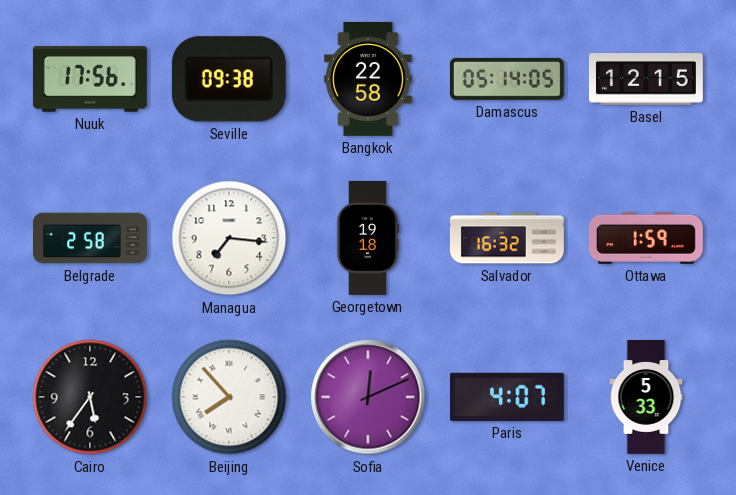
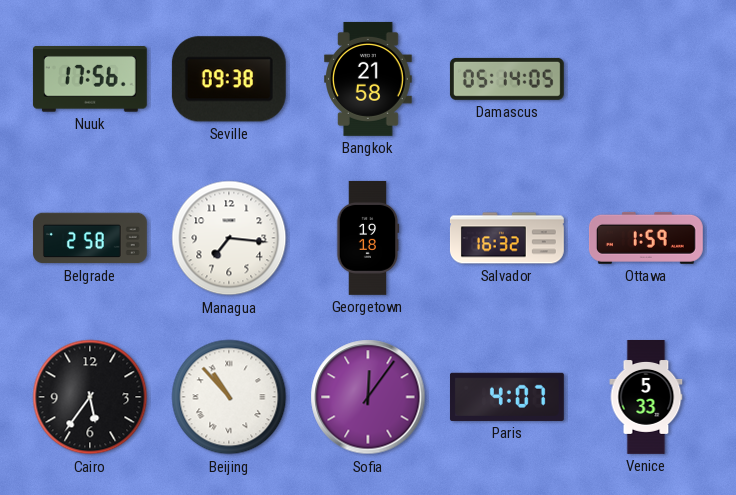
Bangkok: 22:58 -> 21:58 (369, 79)
Basel: 12:15 -> none (646, 79)
Beijing: 7:53 -> 10:53 (229, 397)
Sofia: 12:11 -> 12:06 (368, 397)
